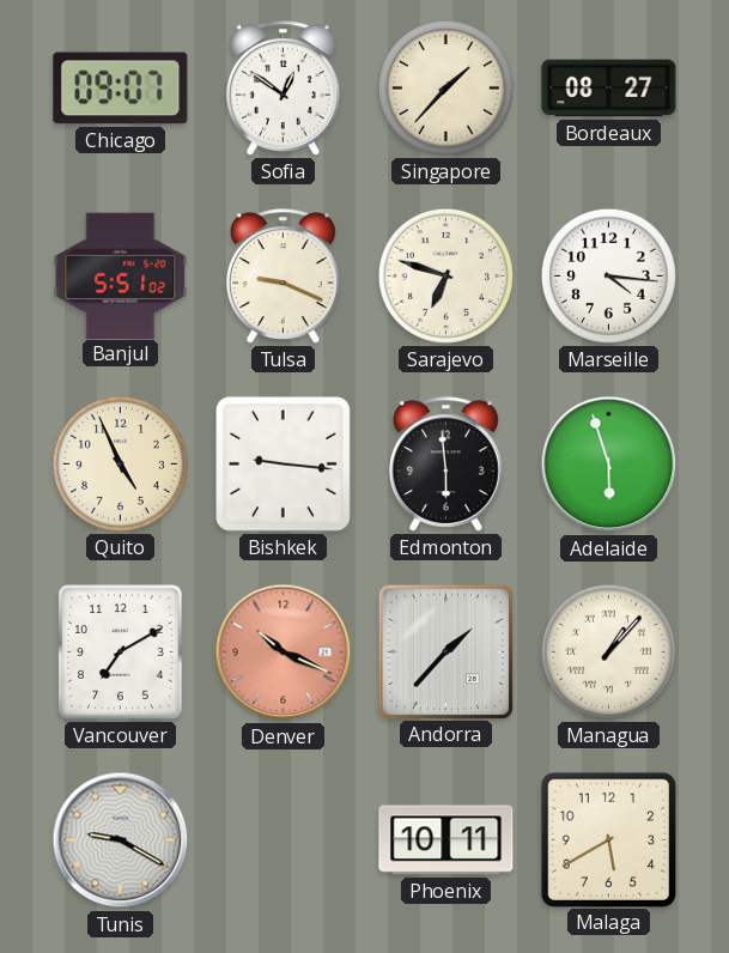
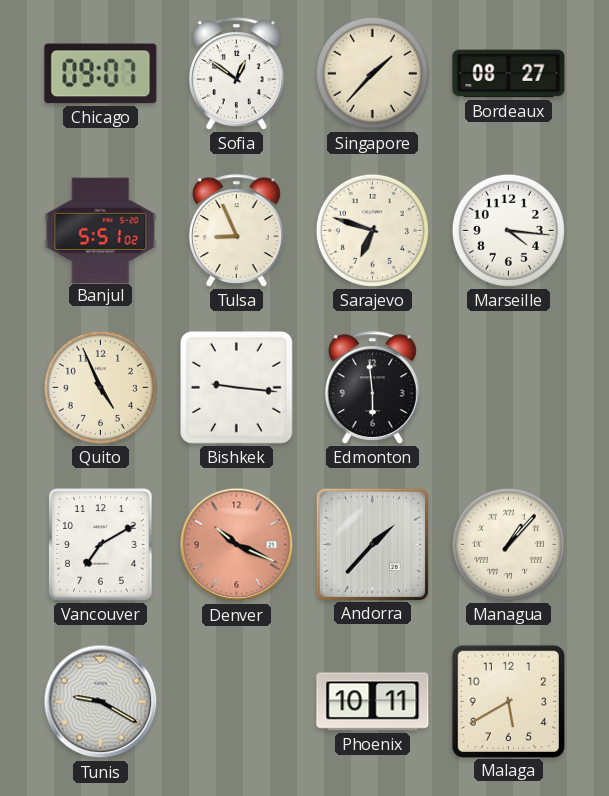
Tulsa: 9:19 -> 8:56 (236, 231)
Adelaide: 5:57 -> none (609, 465)
